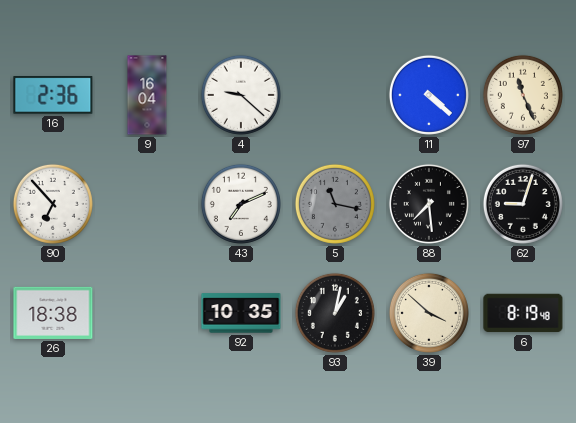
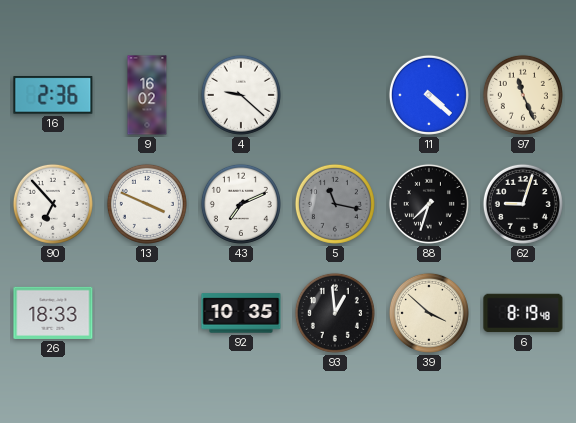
9: 16:04 -> 16:02 (147, 95)
13: none -> 3:49 (147, 204)
88: 7:29 -> 7:33 (429, 204)
26: 18:38 -> 18:33 (53, 313)
93: 1:02 -> 12:59 (335, 313)
